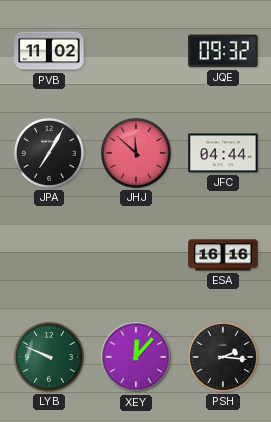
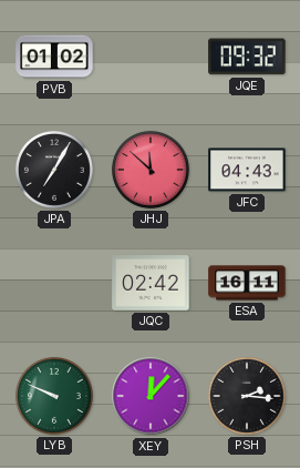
PVB: 11:02 -> 01:02 (54, 57)
JFC: 04:44 -> 04:43 (247, 170)
JQC: none -> 02:42 (151, 283)
ESA: 16:16 -> 16:11 (247, 283)
